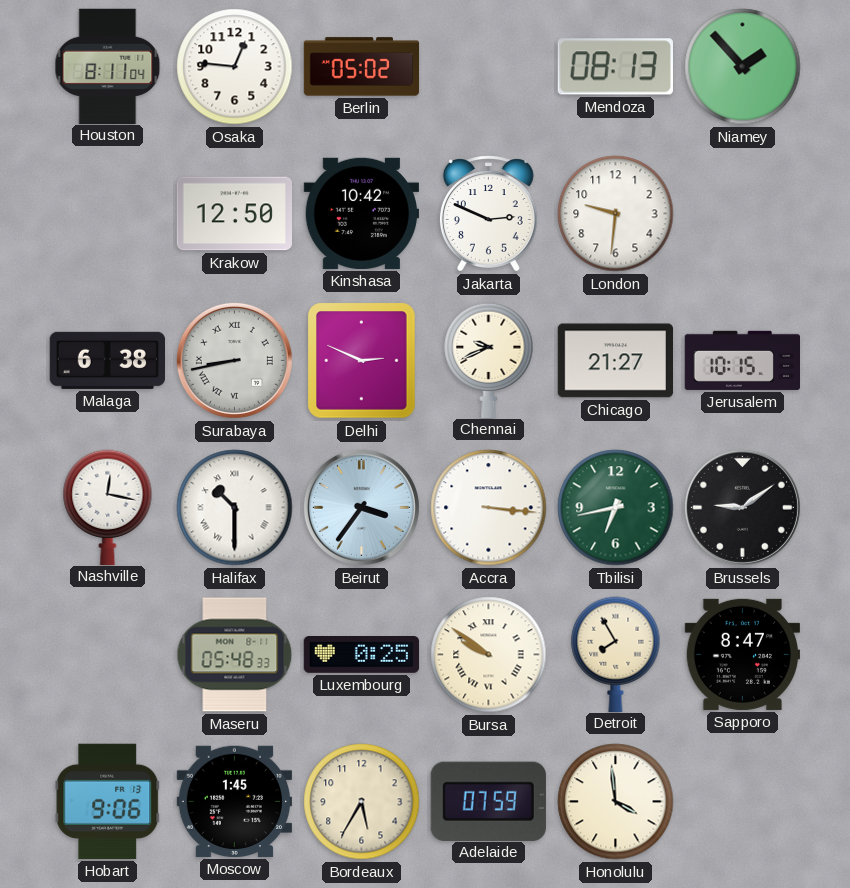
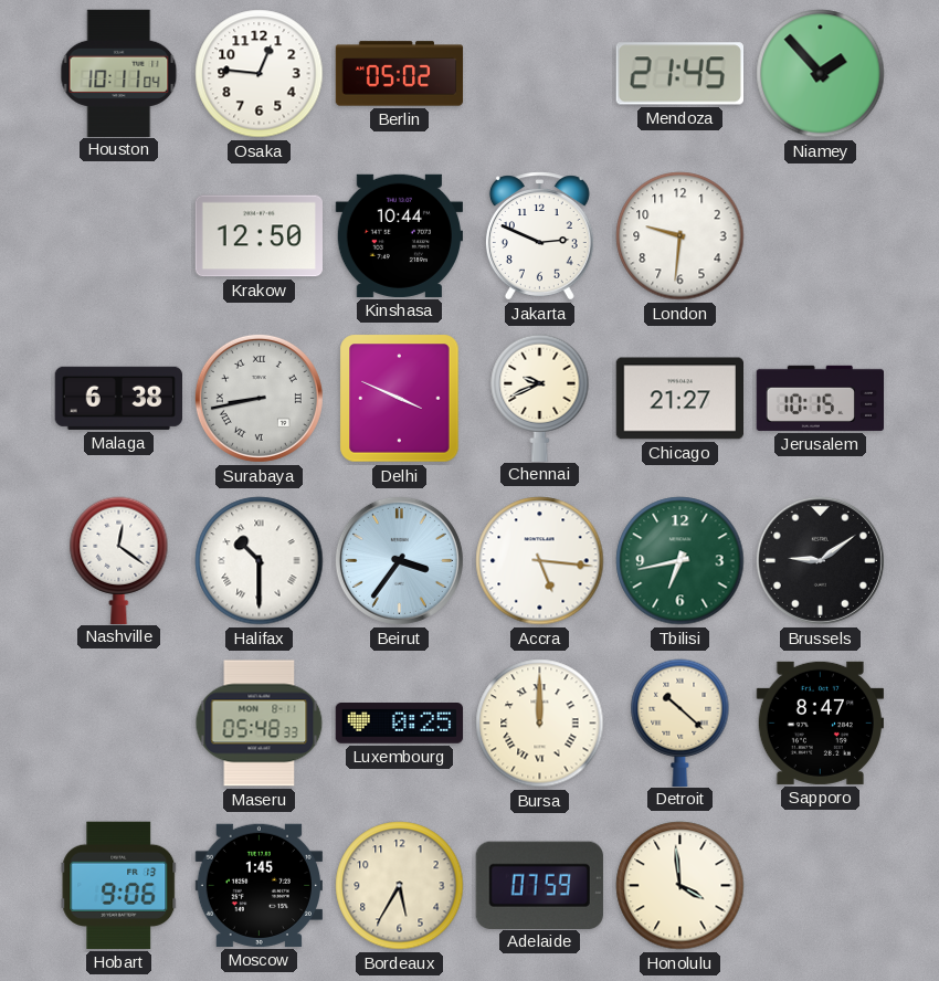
Houston: 8:11 -> 10:11 (119, 73)
Mendoza: 08:13 -> 21:45 (679, 74)
Kinshasa: 10:42 -> 10:44 (399, 235)
Delhi: 2:49 -> 3:49 (400, 399)
Nashville: 12:17 -> 12:21 (119, 560)
Accra: 3:16 -> 5:16 (540, 561)
Bursa: 9:51 -> 12:00 (540, 724)
Detroit: 7:55 -> 10:22 (680, 722)
